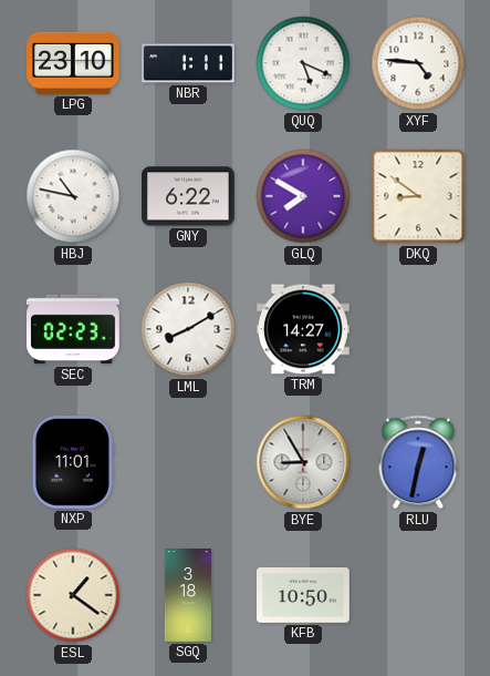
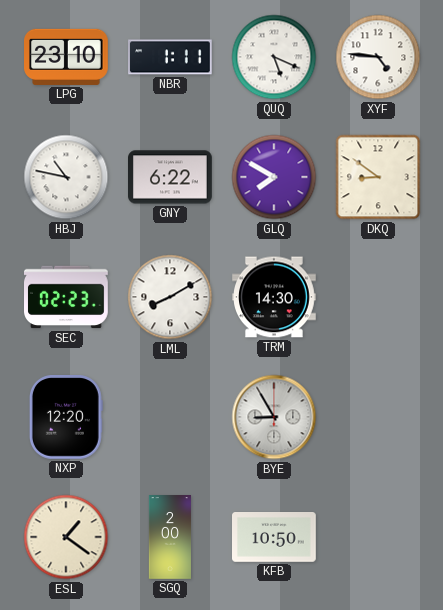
TRM: 14:27 -> 14:30 (275, 297)
NXP: 11:01 -> 12:20 (66, 418)
RLU: 12:32 -> none (418, 462)
SGQ: 3:18 -> 2:00 (169, 537)
